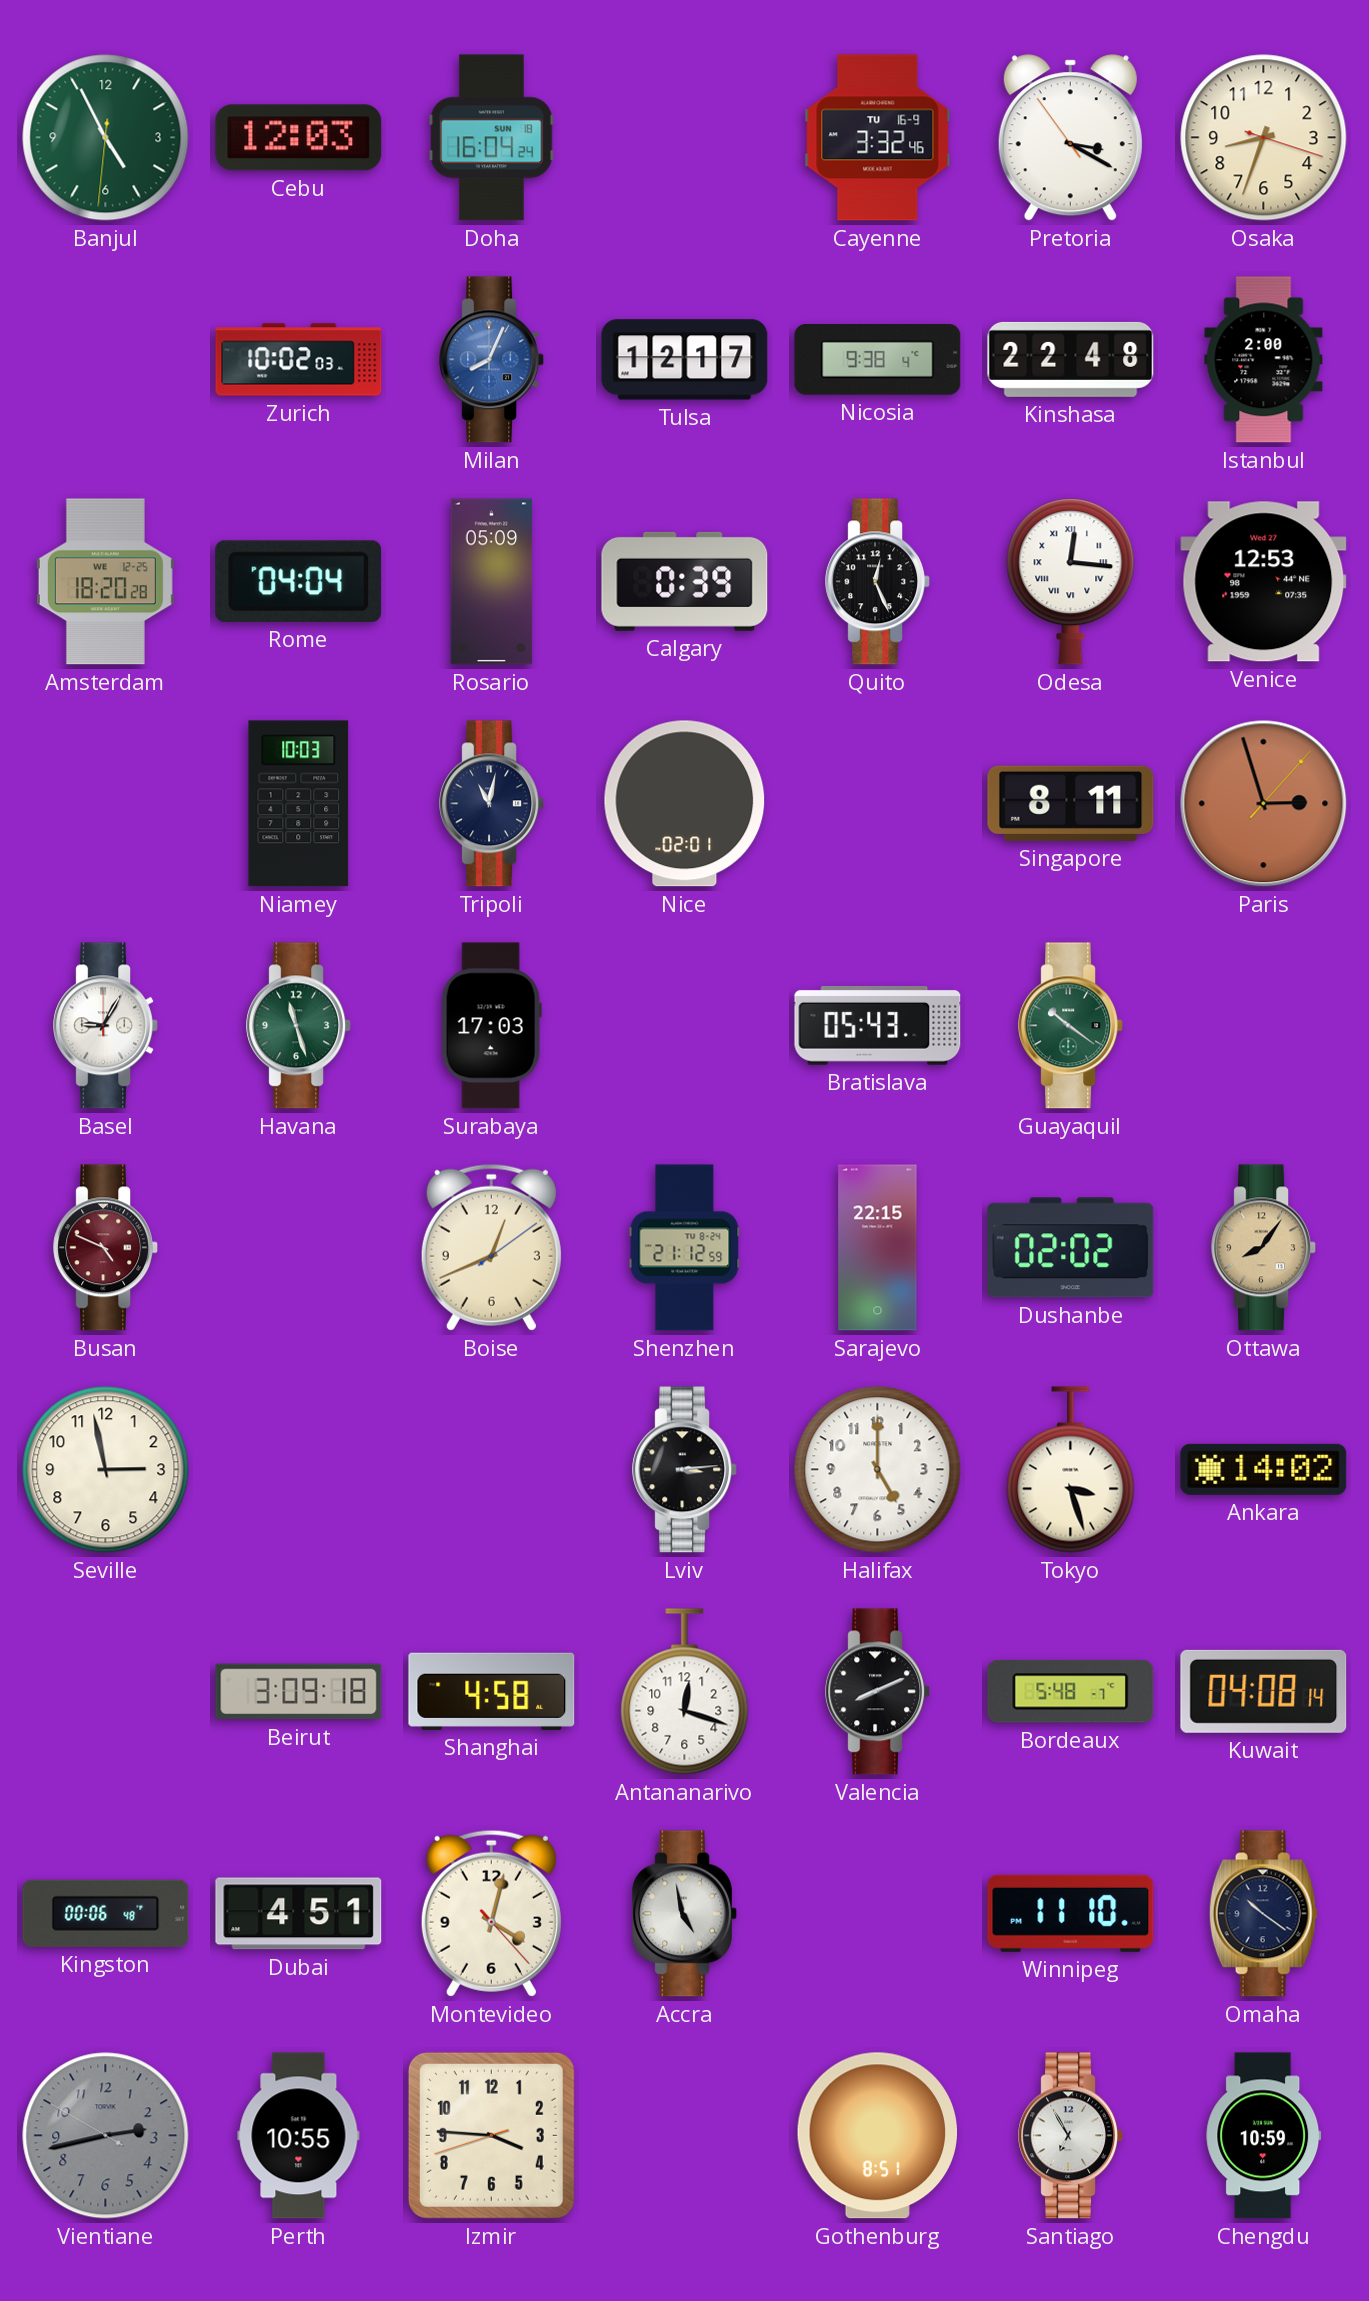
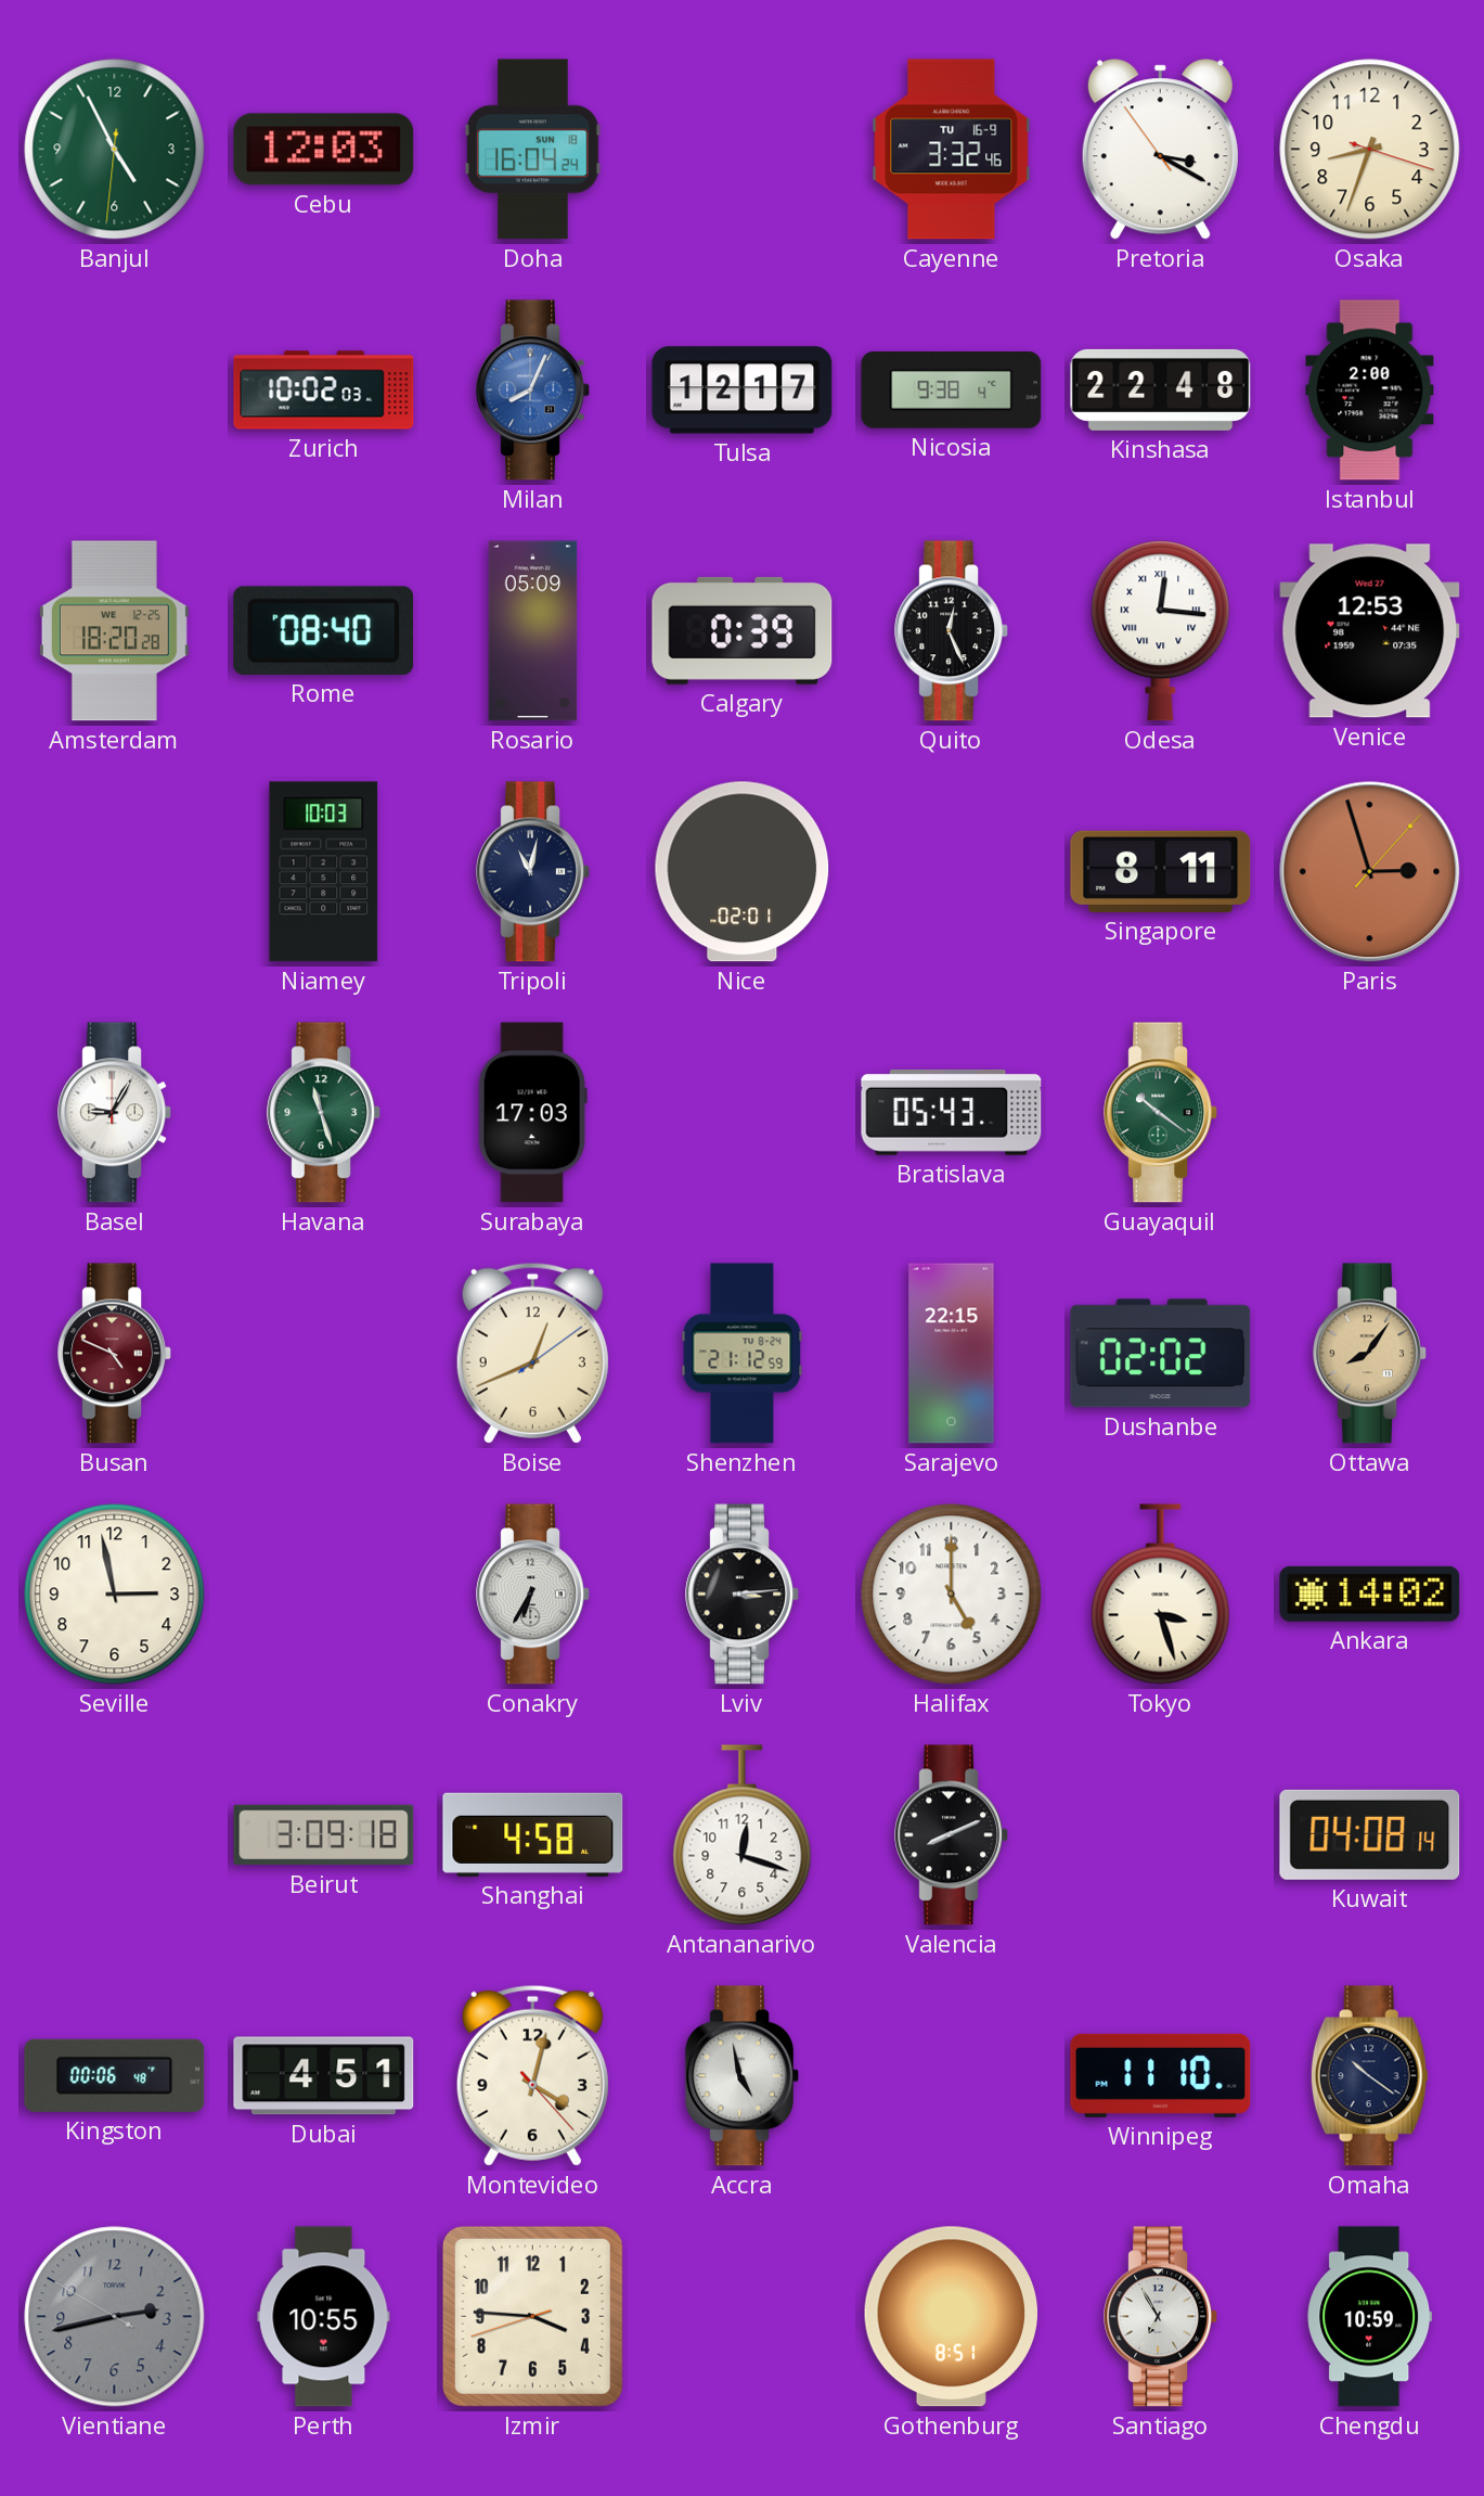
Rome: 04:04 -> 08:40 (324, 630)
Conakry: none -> 6:35 (532, 1595)
Bordeaux: 5:48 -> none (1071, 1692)
